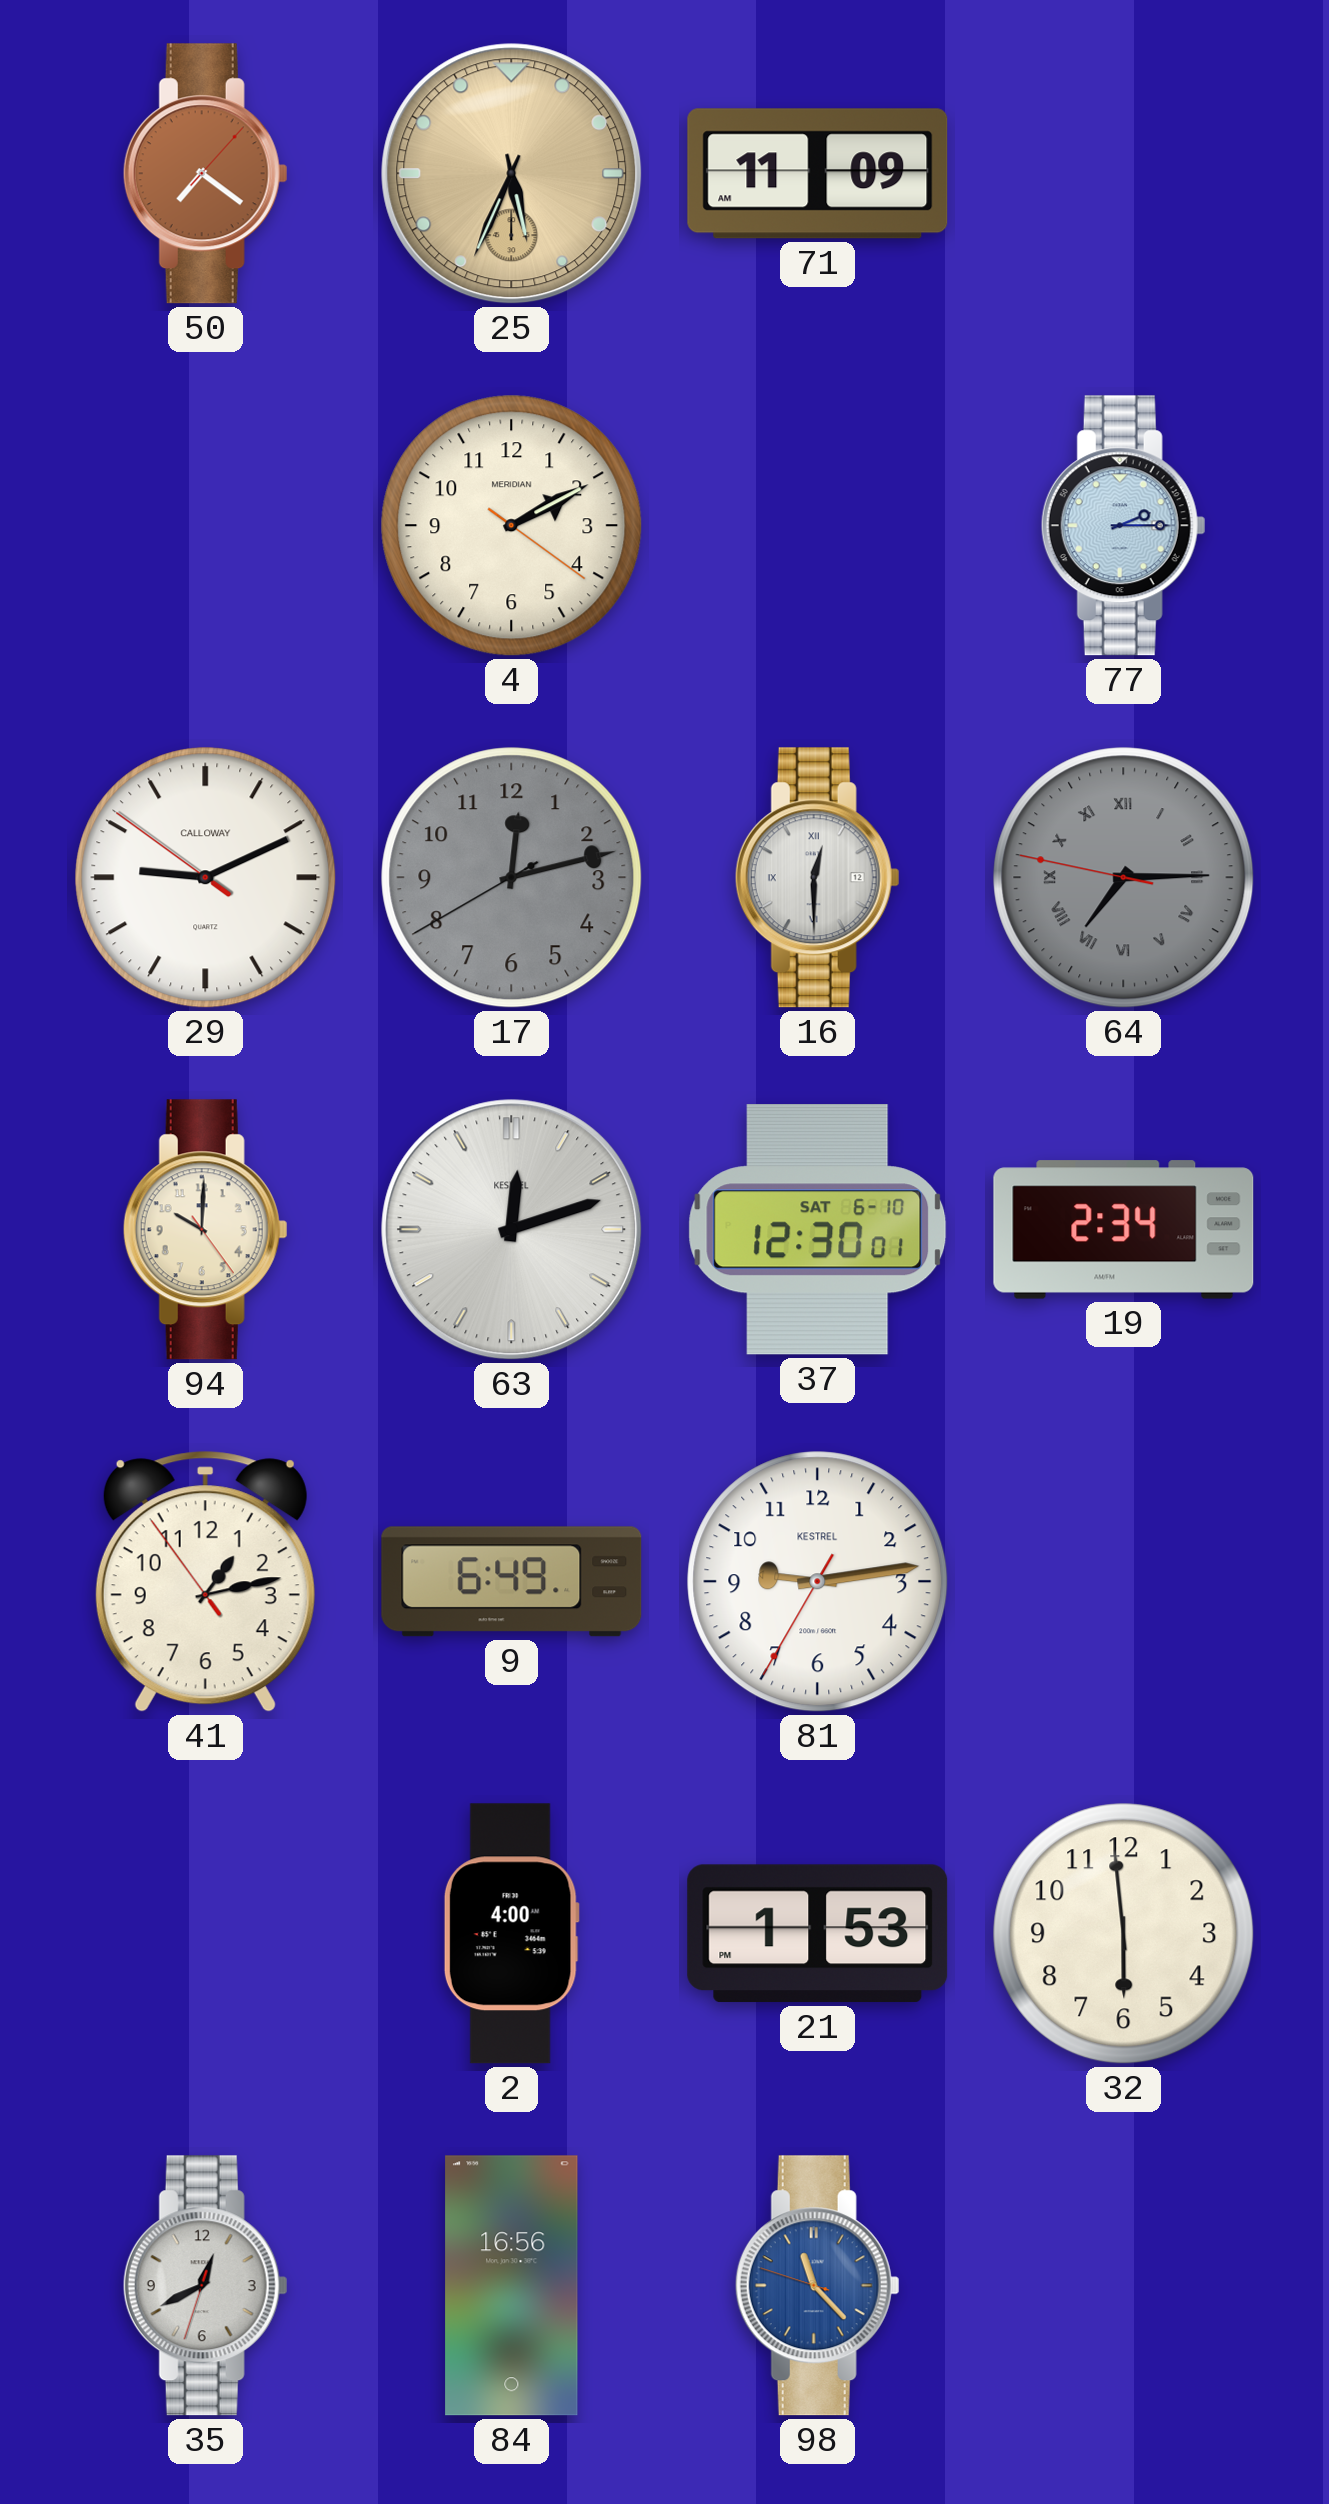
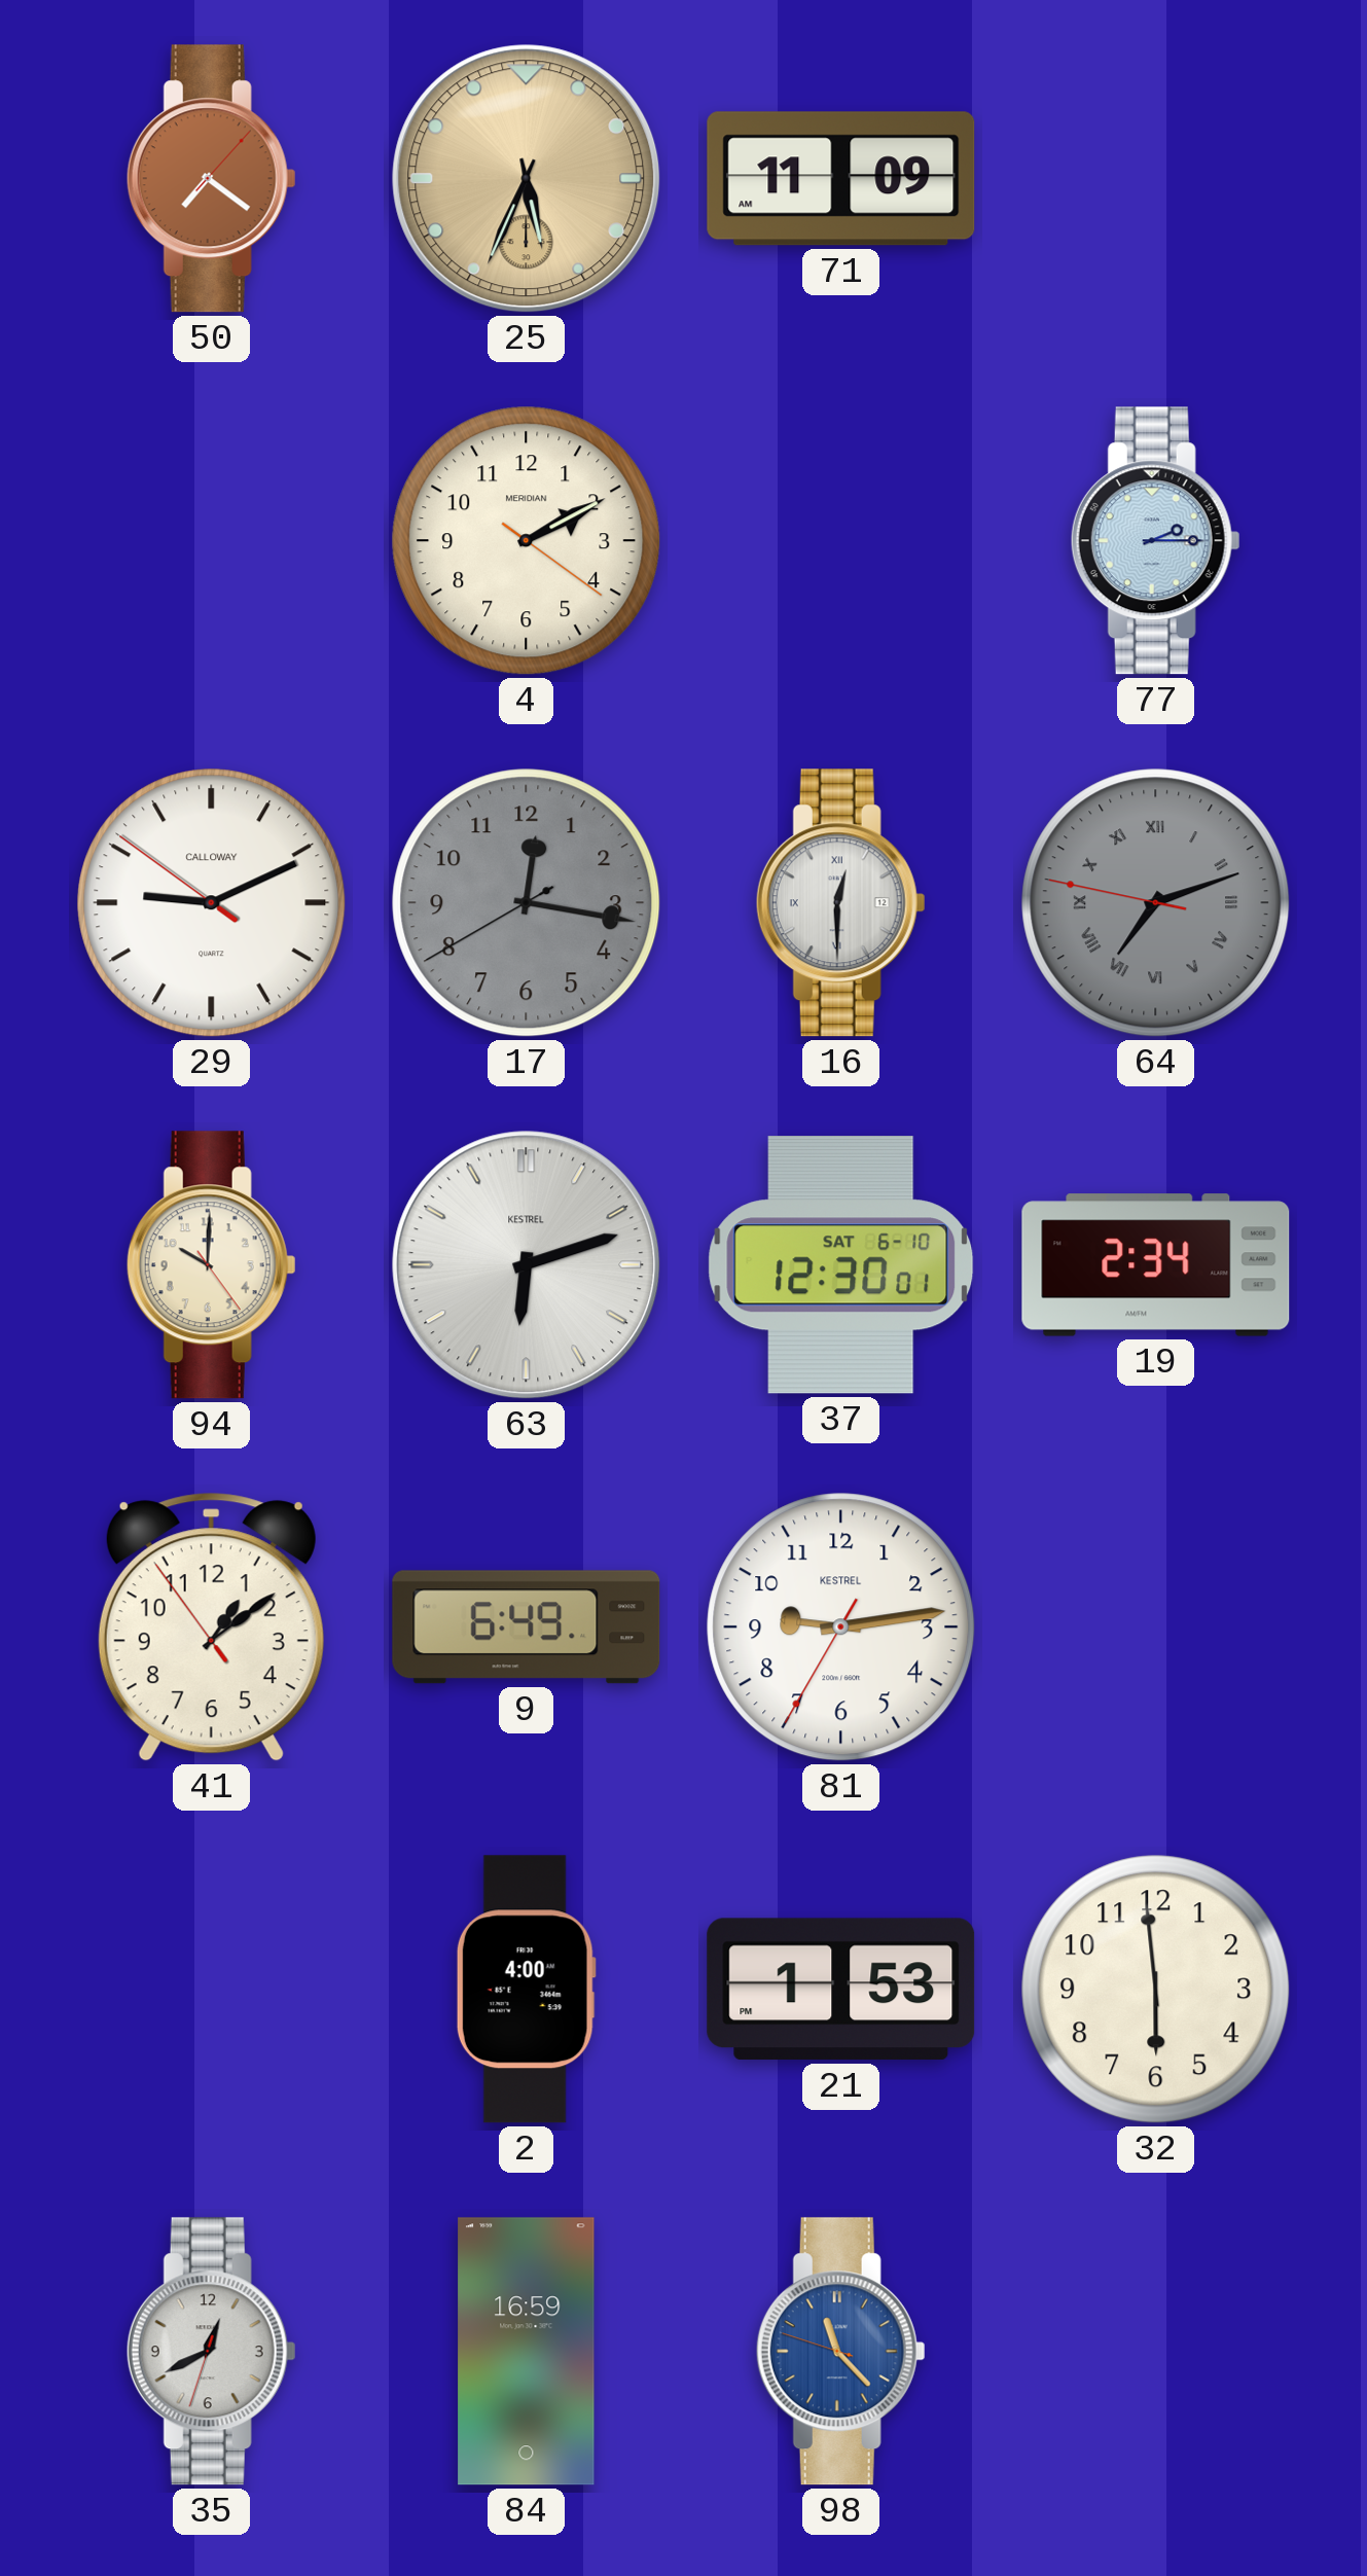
17: 12:12 -> 12:16 (527, 903)
64: 7:14 -> 7:11 (1156, 903)
63: 12:12 -> 6:12 (527, 1265)
41: 1:12 -> 1:08 (211, 1627)
84: 16:56 -> 16:59 (527, 2352)
